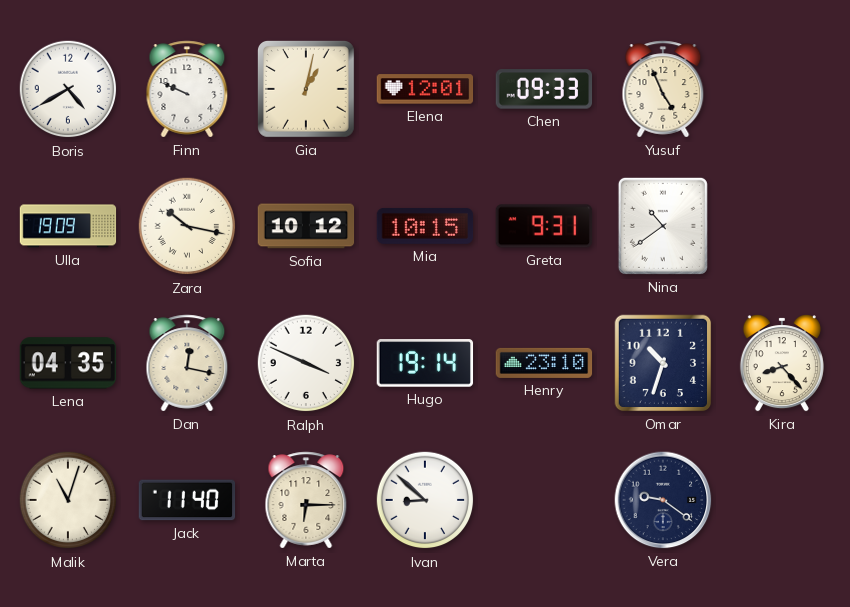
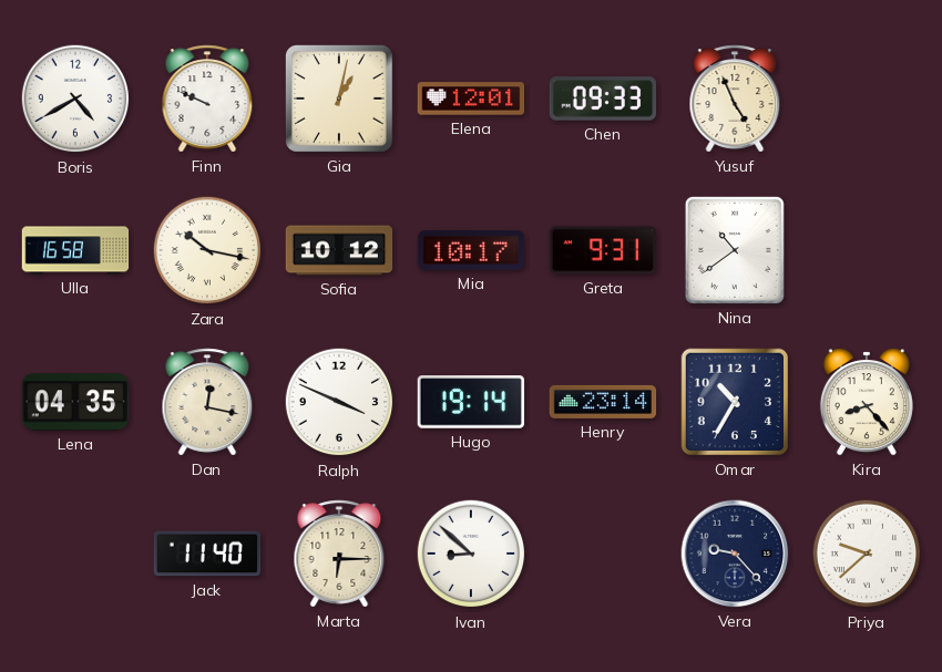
Ulla: 19:09 -> 16:58 (75, 250)
Mia: 10:15 -> 10:17 (471, 250)
Henry: 23:10 -> 23:14 (603, 402)
Omar: 10:33 -> 10:35 (735, 402)
Malik: 11:03 -> none (68, 500)
Vera: 9:21 -> 9:23 (735, 554)
Priya: none -> 9:38 (867, 554)
